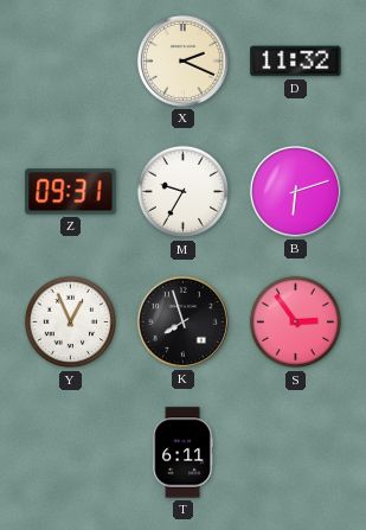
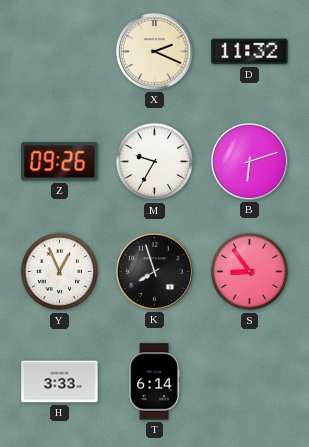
Z: 09:31 -> 09:26 (60, 162)
S: 2:54 -> 8:54 (250, 272)
H: none -> 3:33 (60, 382)
T: 6:11 -> 6:14 (154, 382)
